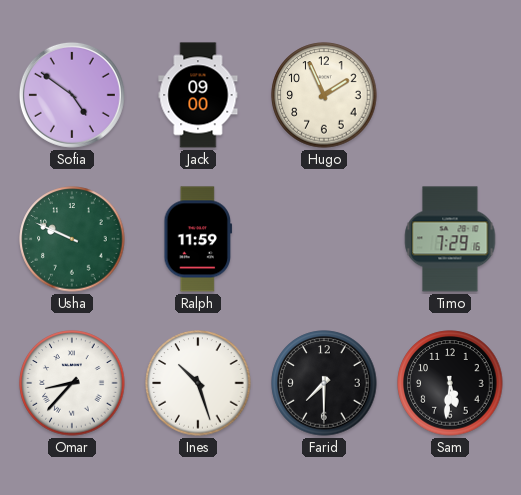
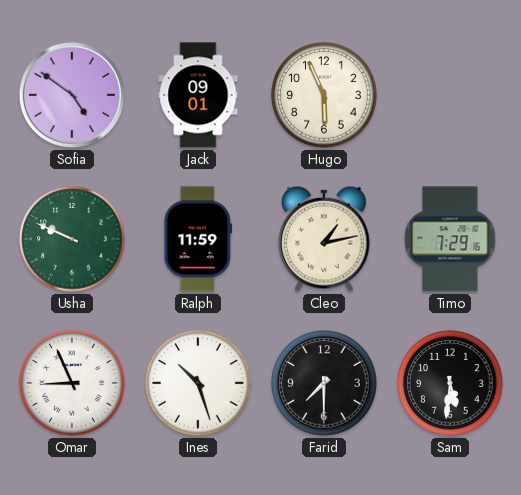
Jack: 09:00 -> 09:01 (198, 95)
Hugo: 1:56 -> 5:56 (324, 95)
Cleo: none -> 1:13 (324, 239)
Omar: 8:37 -> 8:56 (72, 383)
